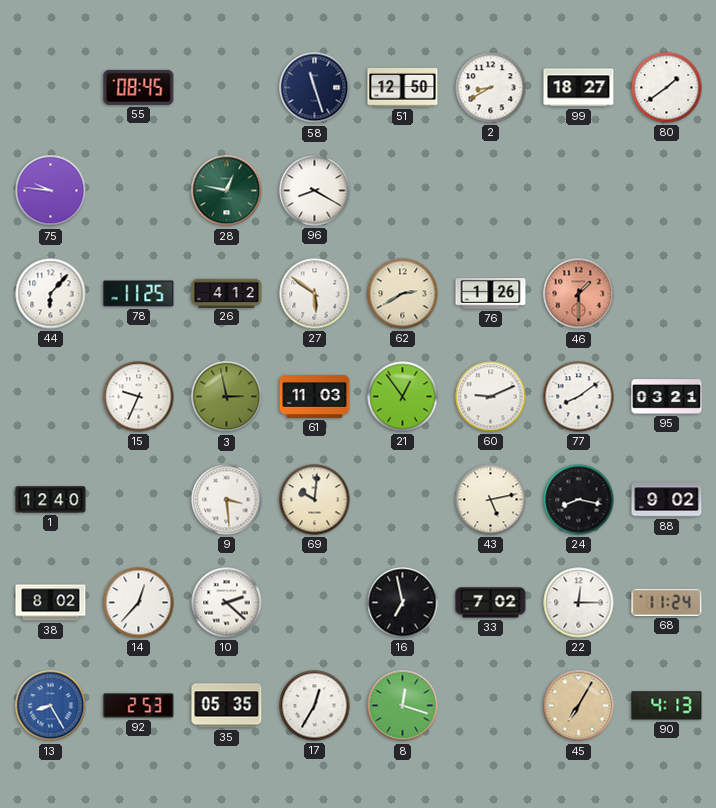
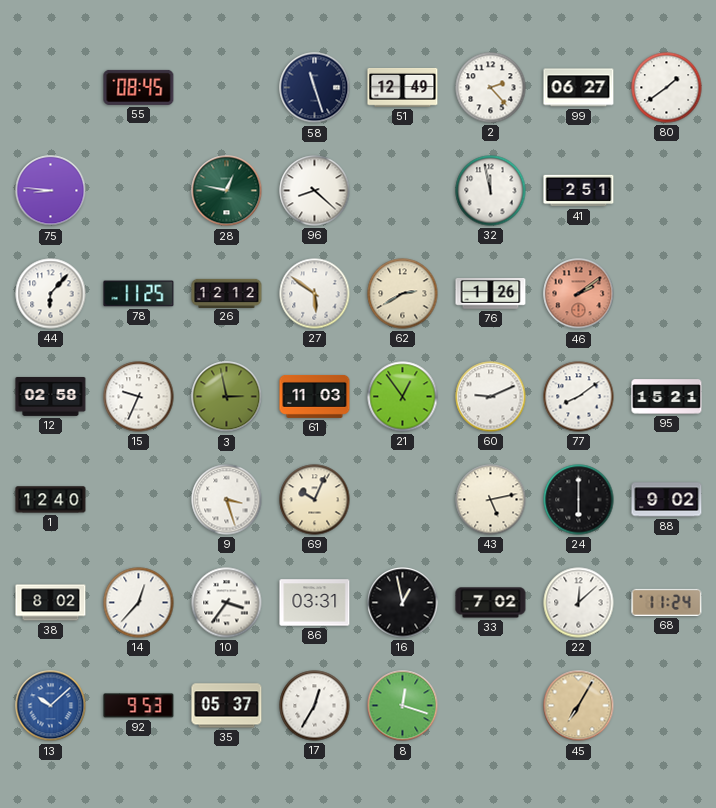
51: 12:50 -> 12:49 (403, 87)
2: 8:40 -> 2:23 (491, 88)
99: 18:27 -> 06:27 (579, 88)
75: 9:46 -> 8:46 (51, 191)
96: 8:20 -> 8:22 (315, 191)
32: none -> 11:58 (491, 191)
41: none -> 2:51 (579, 191)
26: 4:12 -> 12:12 (227, 293)
46: 1:30 -> 2:09 (579, 294)
12: none -> 02:58 (51, 396)
95: 03:21 -> 15:21 (667, 397)
9: 3:29 -> 3:27 (227, 500)
69: 10:01 -> 10:04 (315, 500)
24: 8:17 -> 6:00 (579, 500)
10: 2:22 -> 3:36 (227, 603)
86: none -> 03:31 (315, 603)
16: 6:58 -> 12:58 (403, 603)
22: 12:15 -> 12:08 (579, 603)
13: 8:25 -> 10:08 (51, 706)
92: 2:53 -> 9:53 (139, 706)
35: 05:35 -> 05:37 (227, 706)
90: 4:13 -> none (667, 706)
